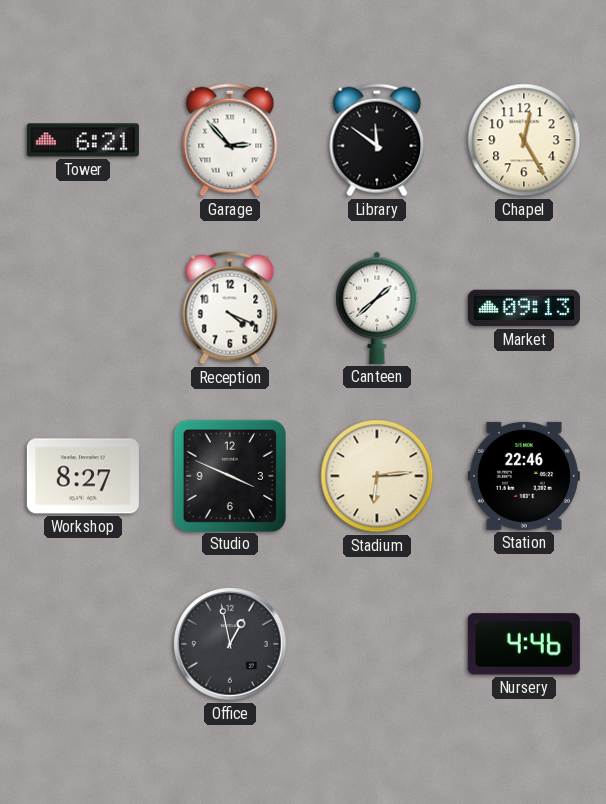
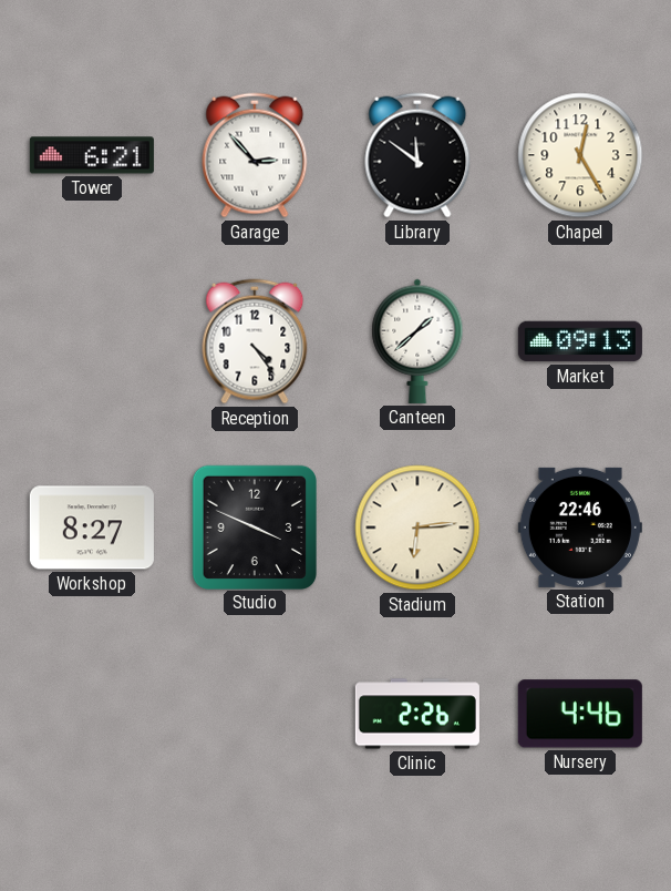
Reception: 4:19 -> 4:24 (255, 341)
Office: 12:58 -> none (230, 644)
Clinic: none -> 2:26 (417, 714)
